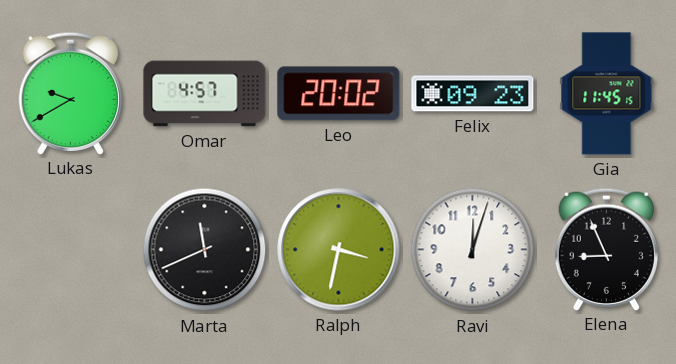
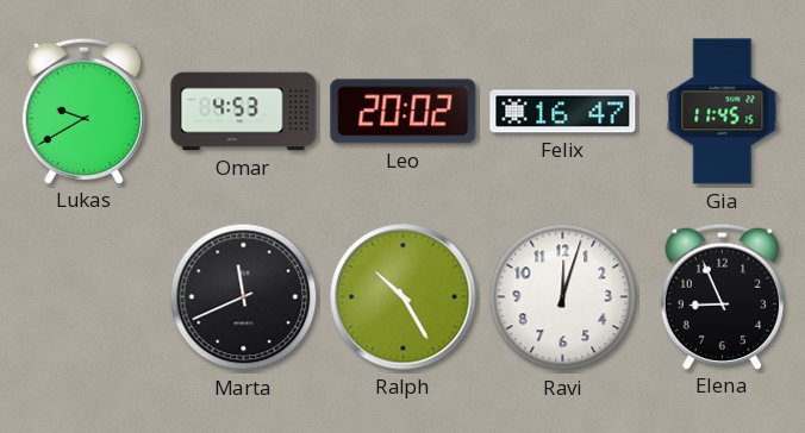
Omar: 4:57 -> 4:53 (244, 112)
Felix: 09:23 -> 16:47 (563, 112)
Ralph: 3:32 -> 10:25 (404, 297)
